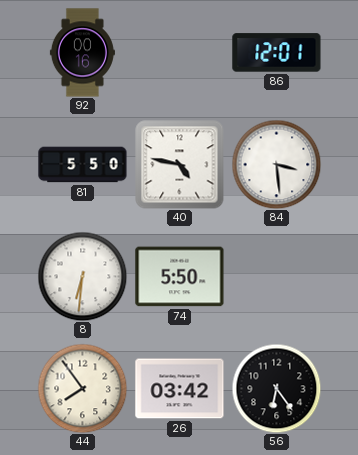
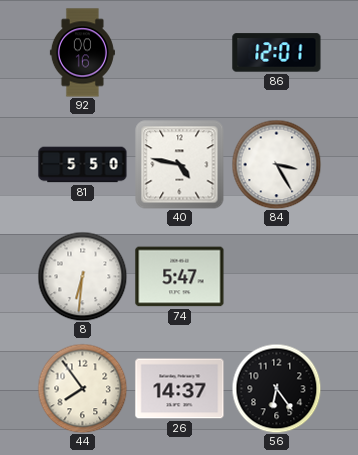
84: 3:29 -> 3:25 (276, 164)
74: 5:50 -> 5:47 (180, 277)
26: 03:42 -> 14:37 (180, 389)
